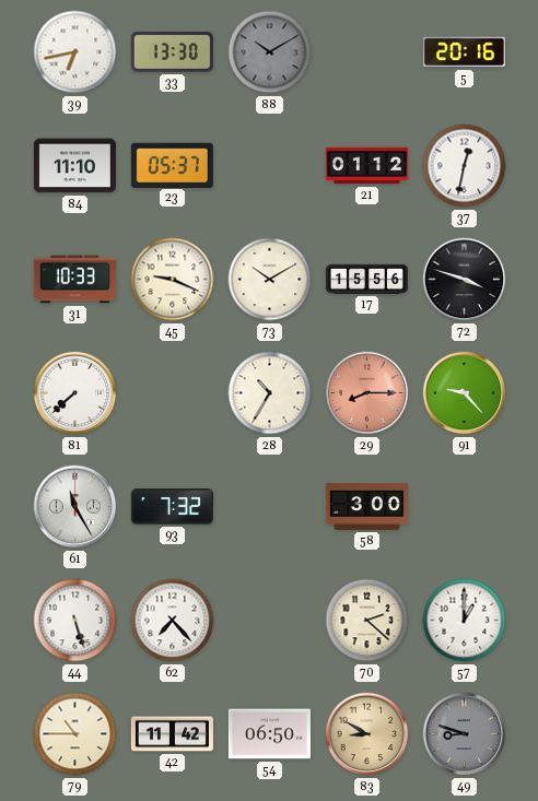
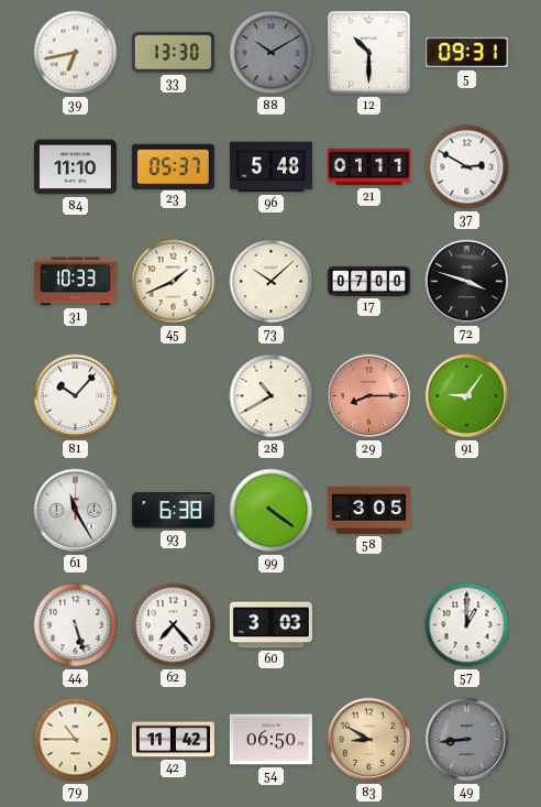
12: none -> 10:30 (369, 53)
5: 20:16 -> 09:31 (466, 53)
96: none -> 5:48 (270, 167)
21: 01:12 -> 01:11 (368, 167)
37: 12:32 -> 2:50 (467, 167)
45: 9:19 -> 1:41 (174, 282)
73: 10:10 -> 10:08 (272, 282)
17: 15:56 -> 07:00 (368, 281)
81: 7:38 -> 10:07 (76, 396)
28: 10:35 -> 10:40 (272, 396)
91: 9:23 -> 9:06 (467, 396)
93: 7:32 -> 6:38 (173, 511)
99: none -> 4:21 (272, 511)
58: 3:00 -> 3:05 (368, 510)
60: none -> 3:03 (270, 625)
70: 2:22 -> none (367, 621)
49: 8:48 -> 8:44 (467, 740)
